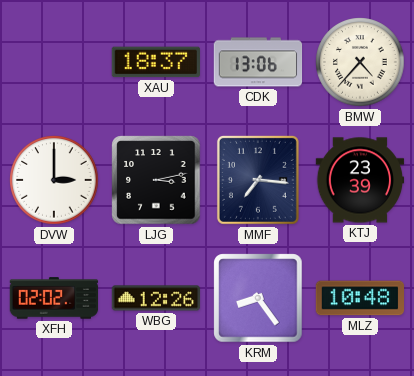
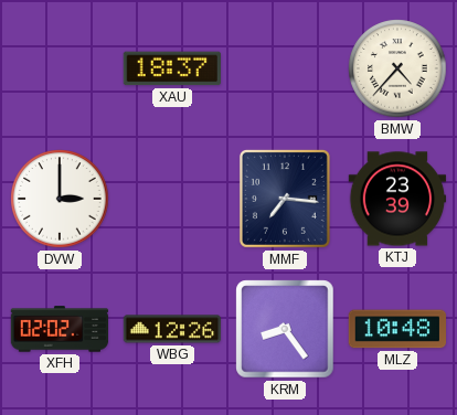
CDK: 13:06 -> none (258, 62)
LJG: 3:13 -> none (156, 180)
